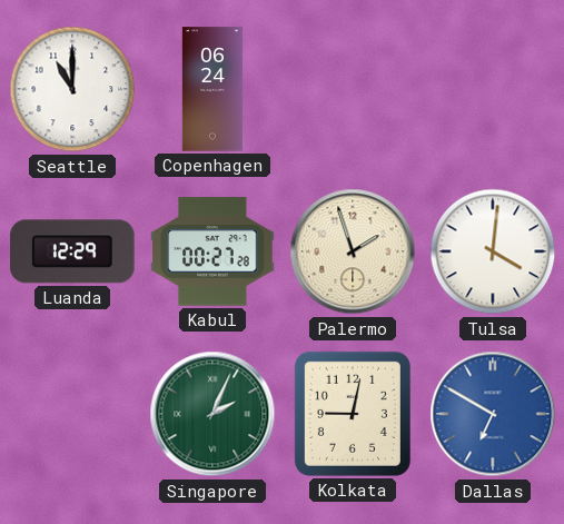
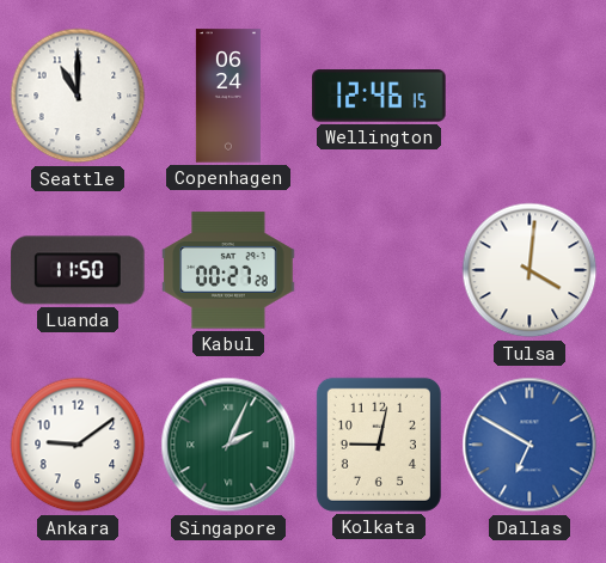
Wellington: none -> 12:46 (379, 96)
Luanda: 12:29 -> 11:50 (78, 270)
Palermo: 1:57 -> none (353, 251)
Ankara: none -> 9:09 (78, 445)
